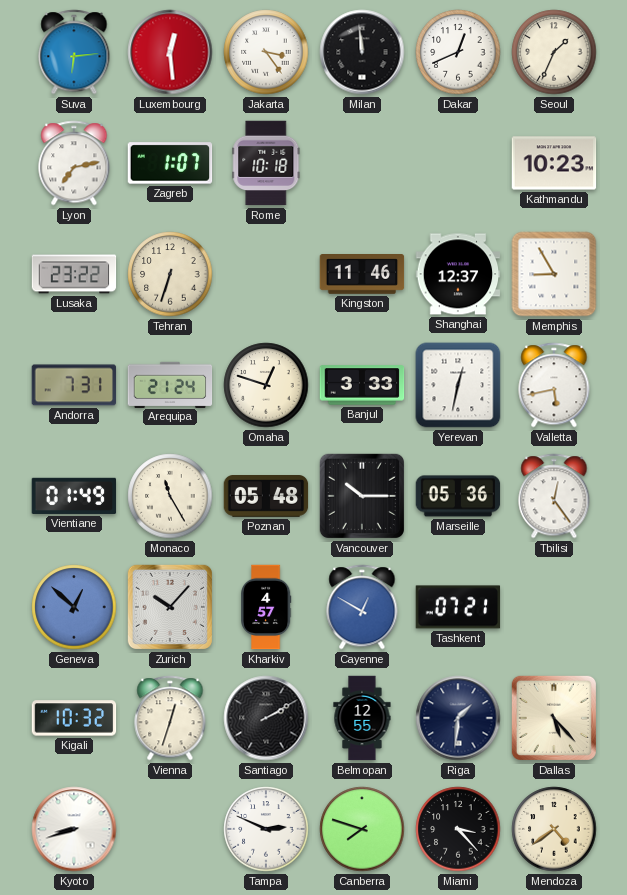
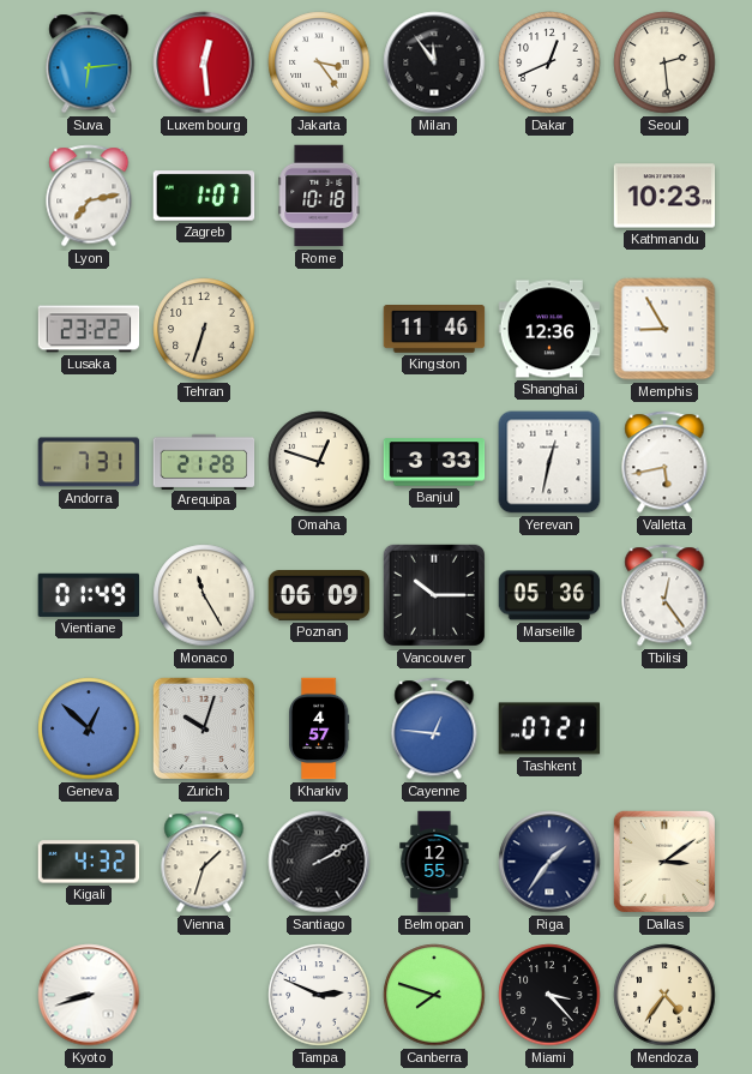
Milan: 11:59 -> 11:54 (434, 62)
Seoul: 1:34 -> 2:29 (664, 62)
Shanghai: 12:37 -> 12:36 (549, 329)
Arequipa: 21:24 -> 21:28 (204, 461)
Poznan: 05:48 -> 06:09 (319, 596)
Zurich: 10:07 -> 10:03 (204, 728)
Cayenne: 12:50 -> 12:46 (434, 728)
Kigali: 10:32 -> 4:32 (89, 862)
Vienna: 12:33 -> 1:33 (204, 862)
Riga: 1:31 -> 1:36 (549, 862)
Dallas: 5:23 -> 3:09 (664, 862)
Mendoza: 4:39 -> 4:36 (664, 995)
